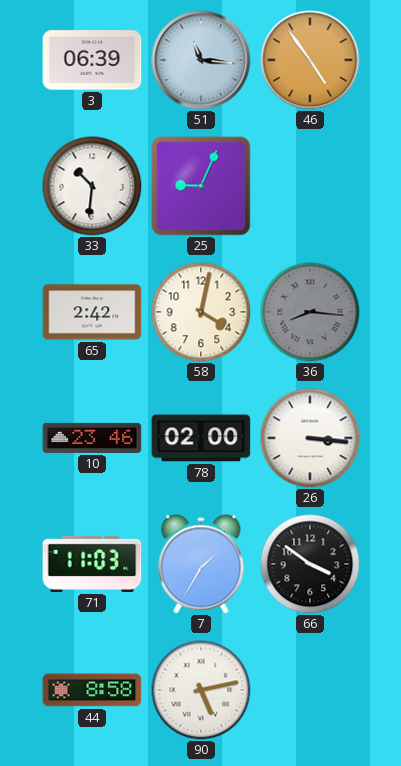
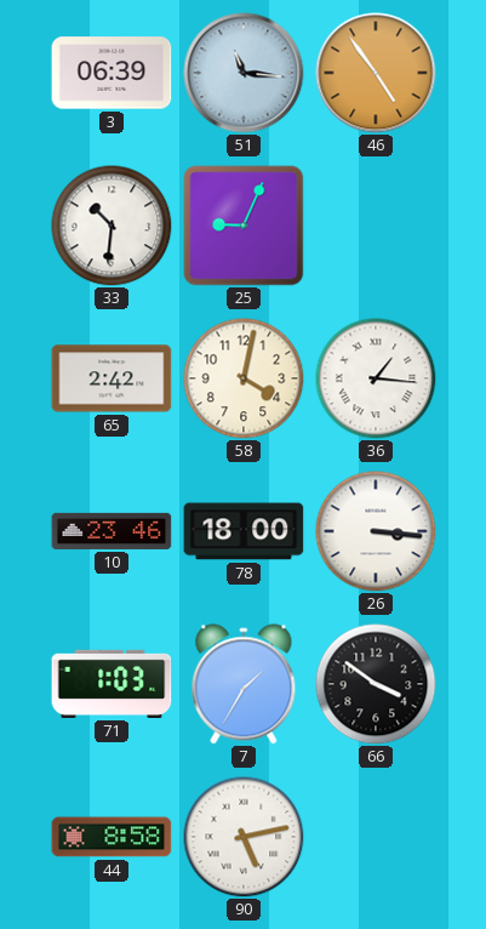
36: 8:16 -> 1:16 (376, 378)
36 dial: grey -> white (376, 378)
78: 02:00 -> 18:00 (244, 531)
71: 11:03 -> 1:03 (112, 684)
